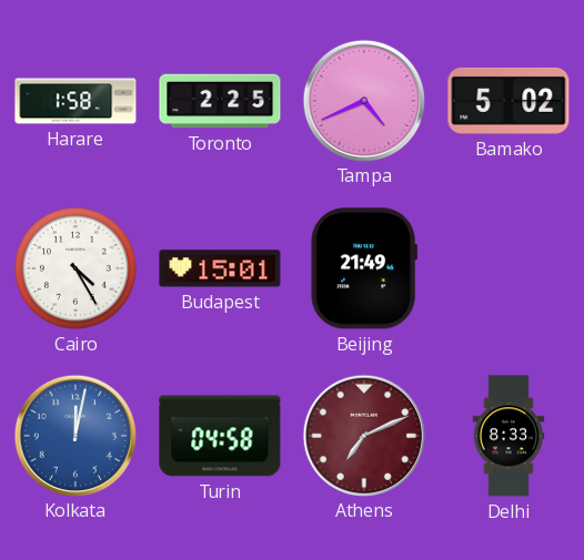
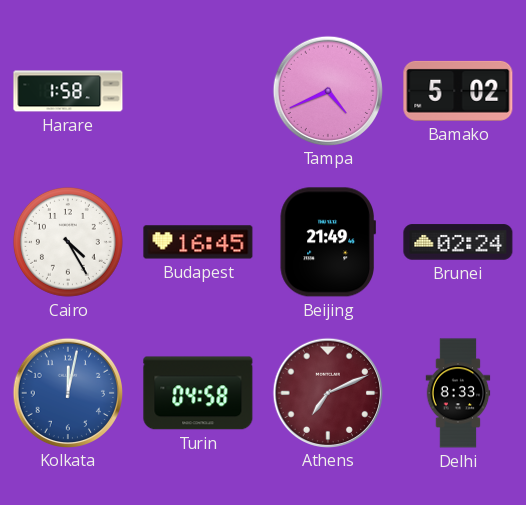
Toronto: 2:25 -> none (220, 101)
Budapest: 15:01 -> 16:45 (198, 242)
Brunei: none -> 02:24 (458, 242)
